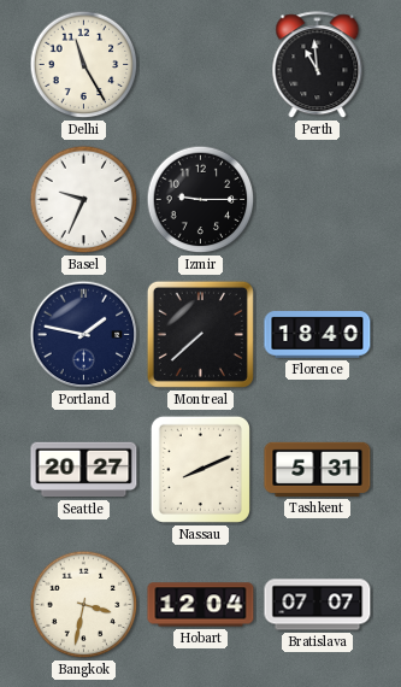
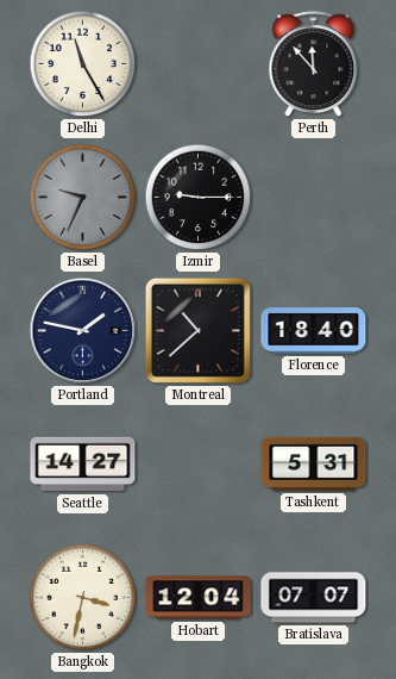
Perth: 10:59 -> 11:53 (314, 64)
Basel dial: white -> grey (83, 198)
Montreal: 7:38 -> 10:38 (197, 330)
Seattle: 20:27 -> 14:27 (83, 465)
Nassau: 8:11 -> none (200, 469)
